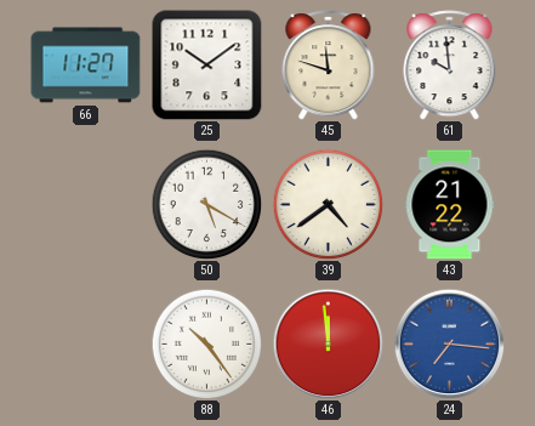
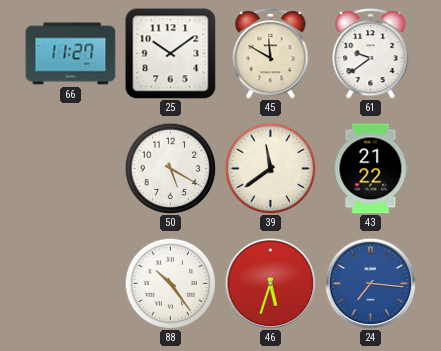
45: 11:48 -> 11:50 (271, 54)
61: 9:59 -> 9:39 (371, 54)
39: 4:39 -> 11:39 (270, 168)
46: 11:59 -> 5:33 (270, 283)
